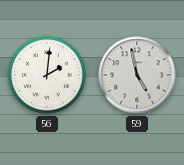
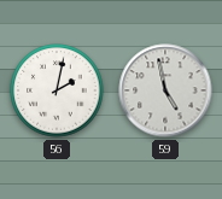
56: 2:01 -> 2:02 (57, 90)
